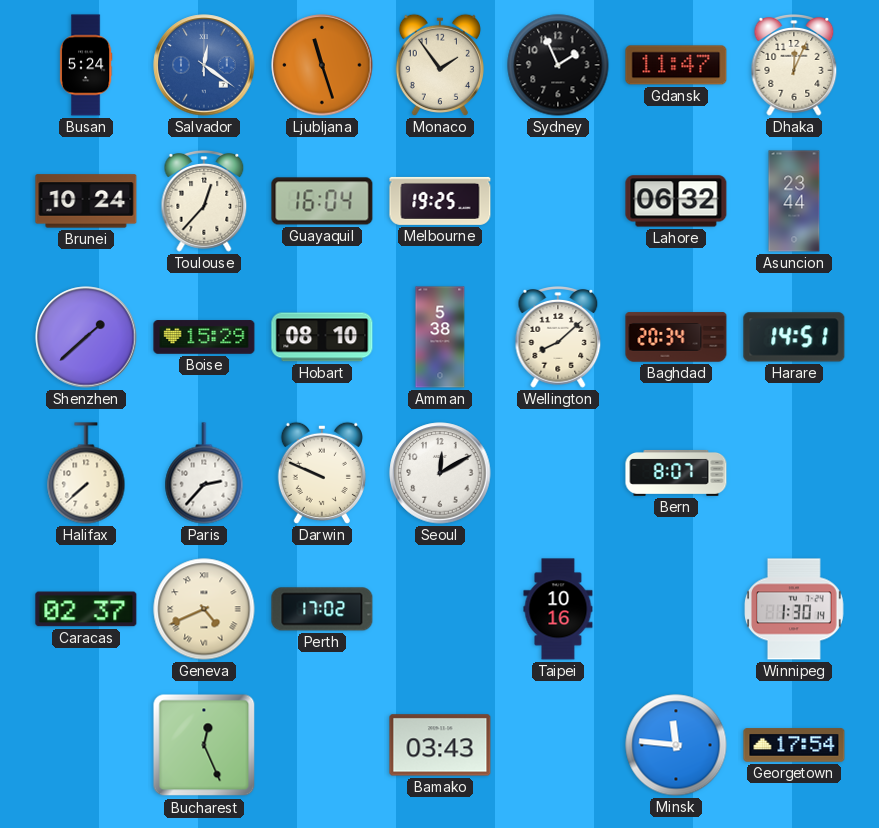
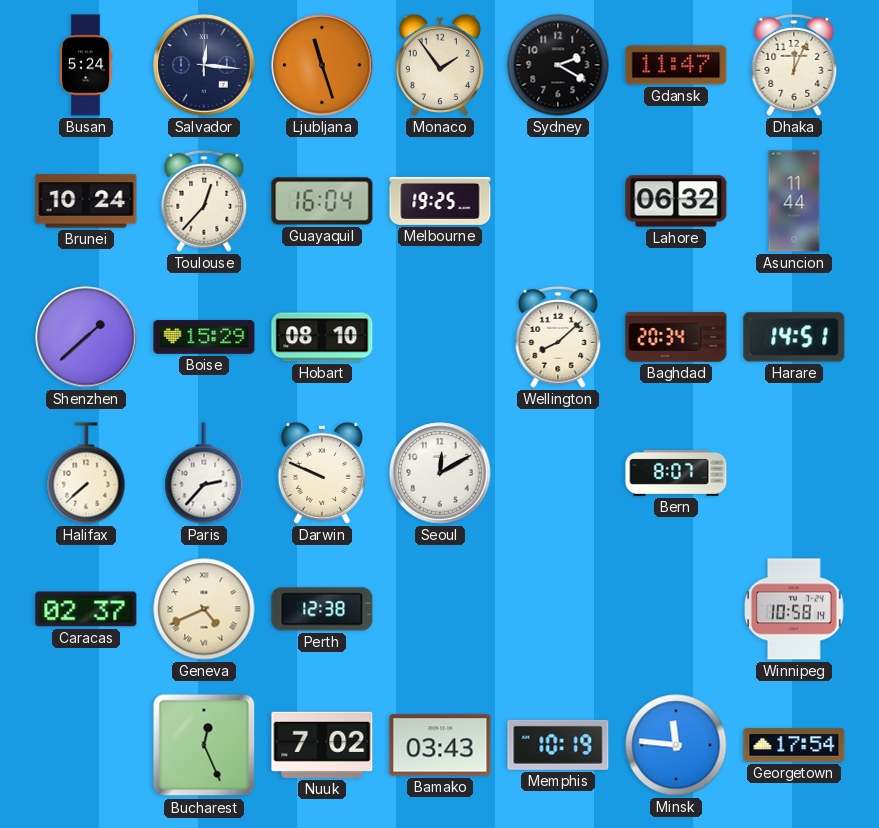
Salvador: 12:21 -> 12:16 (204, 65)
Salvador dial: blue -> navy (204, 65)
Sydney: 1:56 -> 2:20 (558, 65)
Asuncion: 23:44 -> 11:44 (794, 201)
Amman: 5:38 -> none (440, 337)
Perth: 17:02 -> 12:38 (322, 609)
Taipei: 10:16 -> none (558, 609)
Winnipeg: 1:30 -> 10:58 (795, 609)
Nuuk: none -> 7:02 (322, 745)
Memphis: none -> 10:19 (558, 745)
